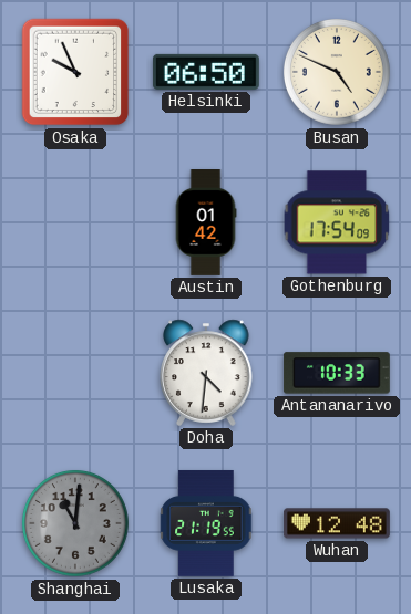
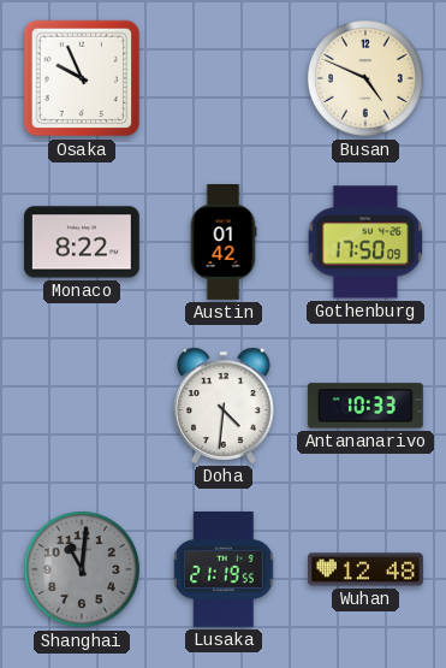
Helsinki: 06:50 -> none (206, 72)
Monaco: none -> 8:22 (82, 242)
Gothenburg: 17:54 -> 17:50 (365, 242)
